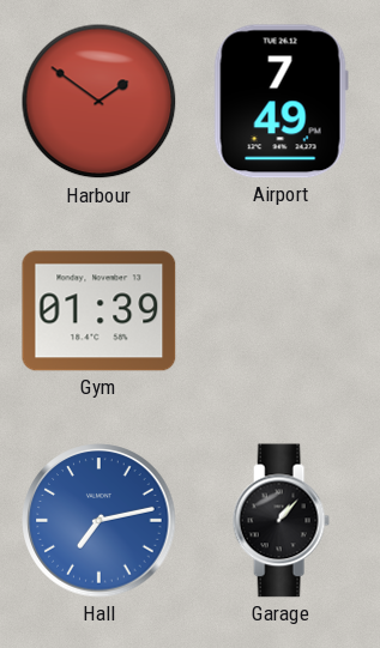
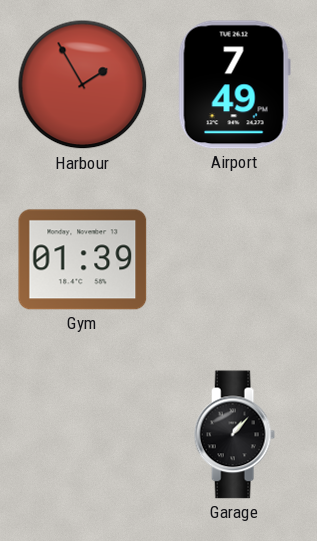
Harbour: 1:51 -> 1:55 (83, 85)
Hall: 7:13 -> none (99, 521)
